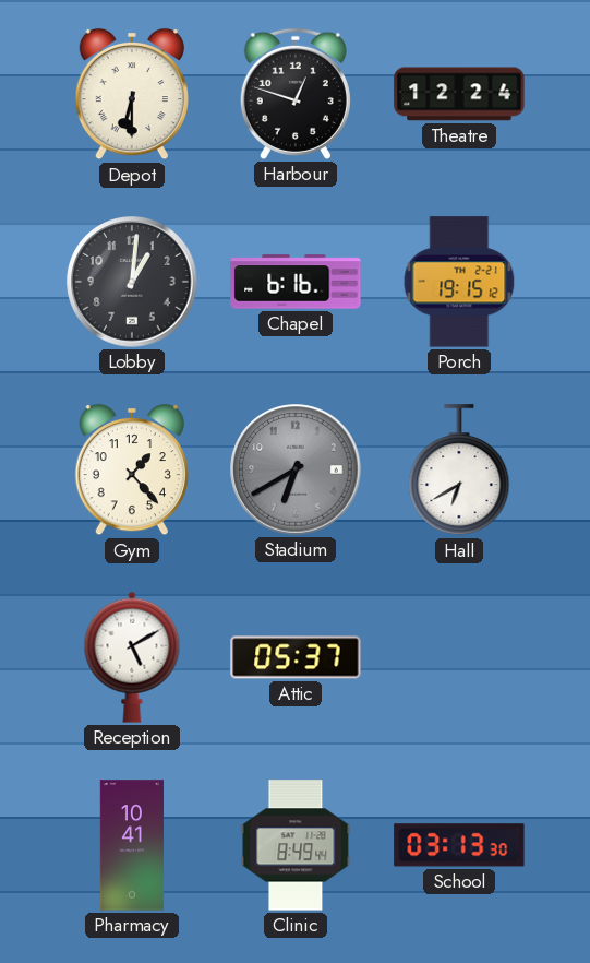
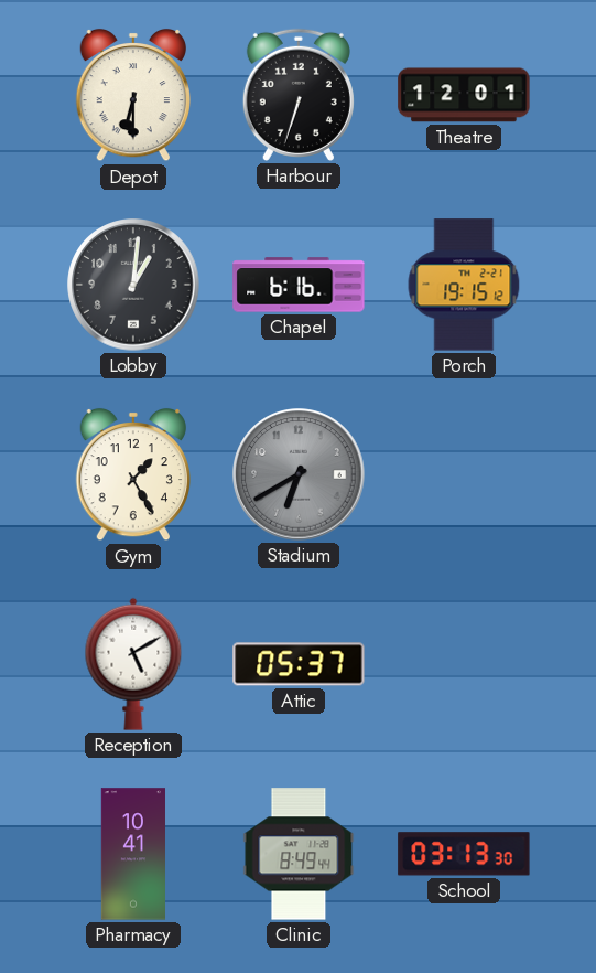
Harbour: 12:48 -> 6:33 (299, 95)
Theatre: 12:24 -> 12:01 (464, 95)
Gym: 1:23 -> 1:25 (132, 474)
Hall: 6:40 -> none (459, 471)
